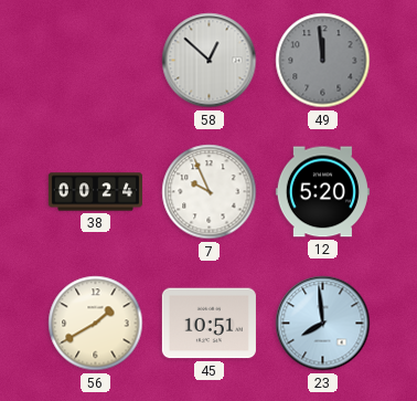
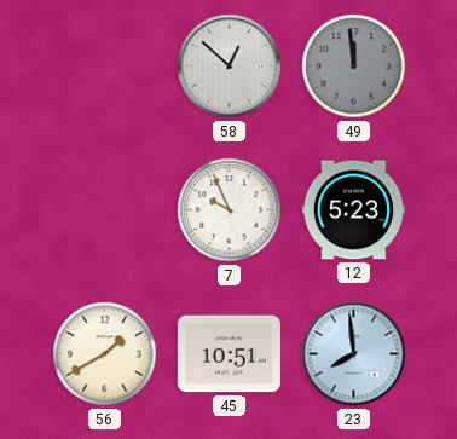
38: 00:24 -> none (95, 192)
12: 5:20 -> 5:23 (353, 210)
